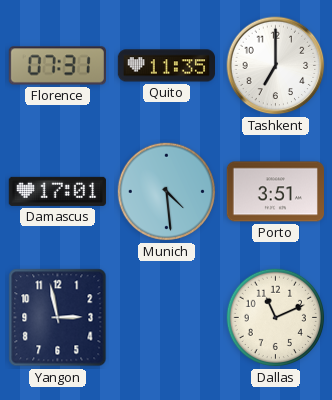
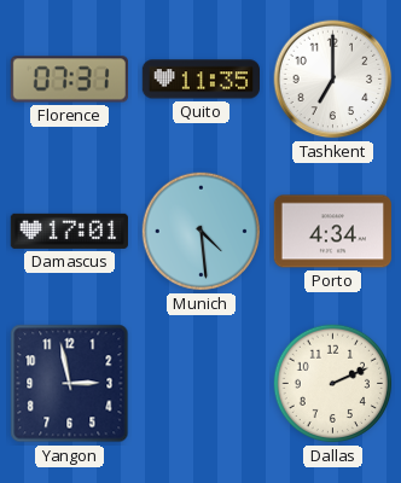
Porto: 3:51 -> 4:34 (332, 232)
Dallas: 11:11 -> 2:11 (333, 384)
